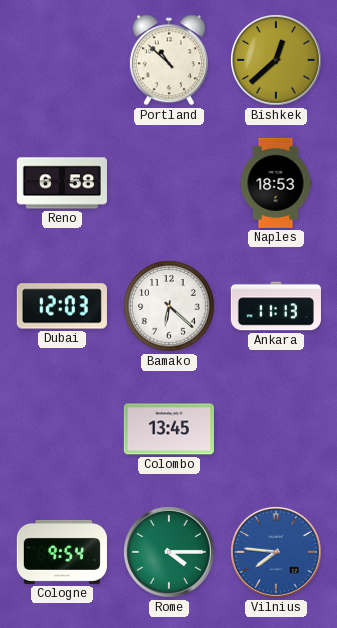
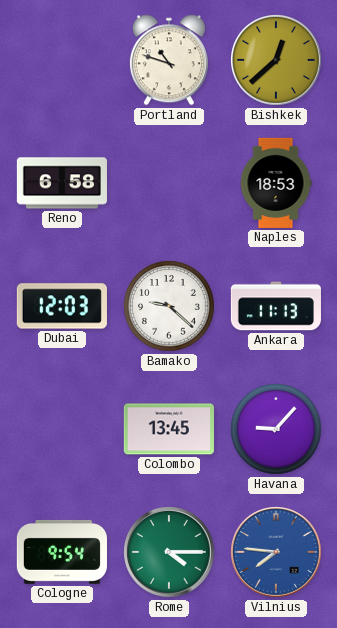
Portland: 10:52 -> 10:48 (169, 60)
Bamako: 6:22 -> 9:22 (169, 306)
Havana: none -> 9:07 (276, 429)
